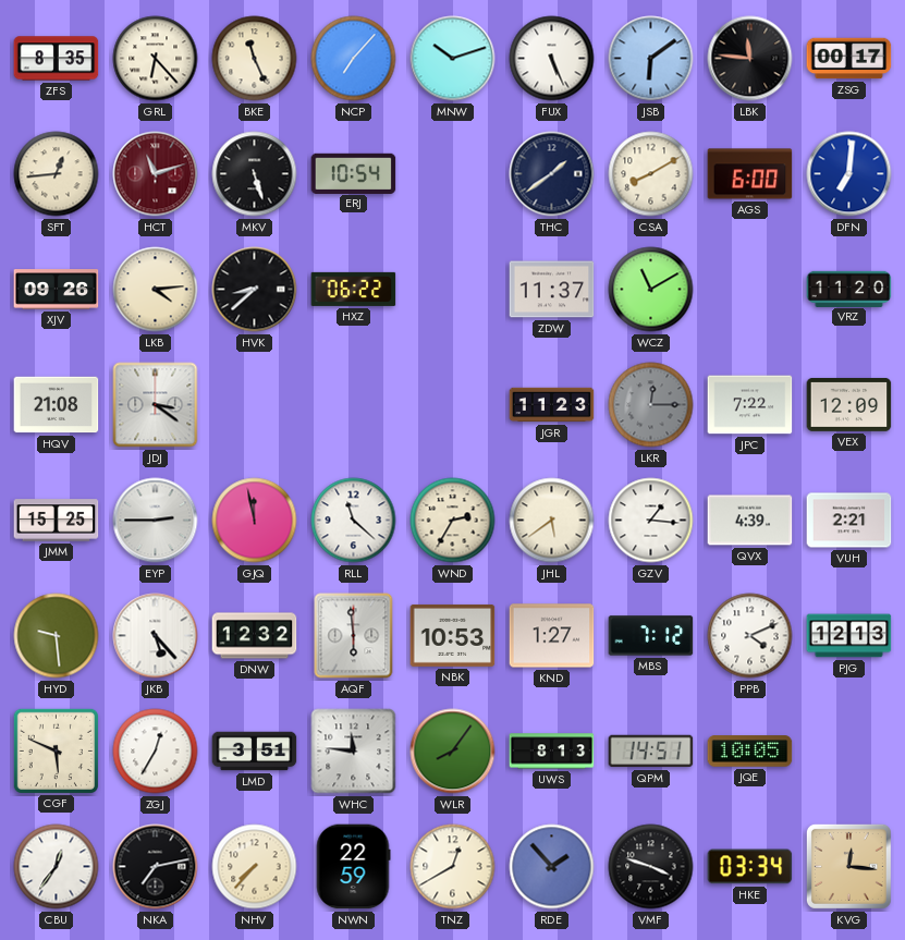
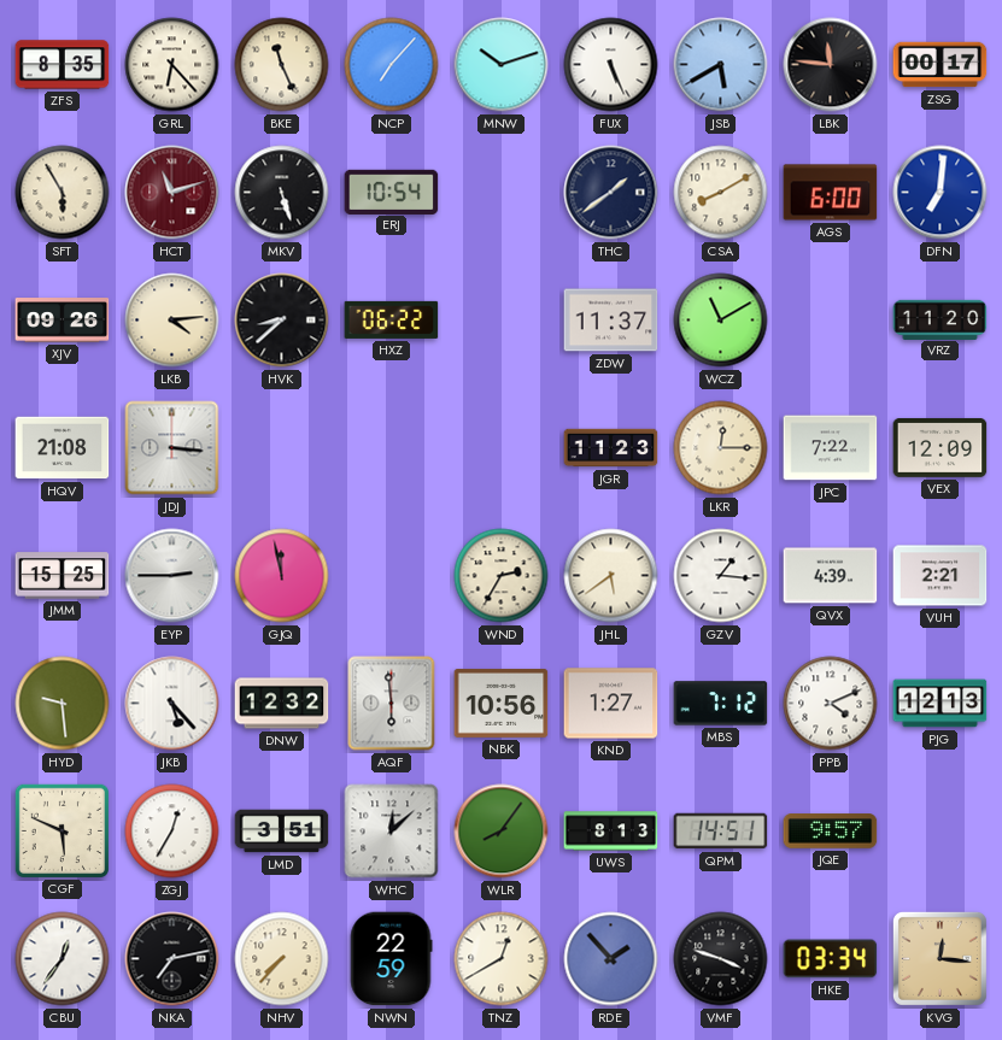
JSB: 6:09 -> 5:40 (721, 65)
SFT: 12:44 -> 5:55 (63, 193)
JDJ: 3:21 -> 3:16 (172, 448)
LKR dial: grey -> cream (721, 448)
RLL: 11:22 -> none (354, 521)
NBK: 10:53 -> 10:56 (502, 703)
WHC: 11:46 -> 12:08 (392, 832)
JQE: 10:05 -> 9:57 (831, 832)
